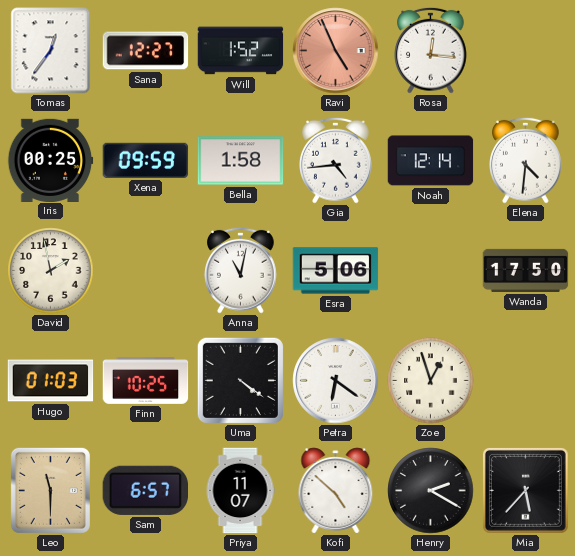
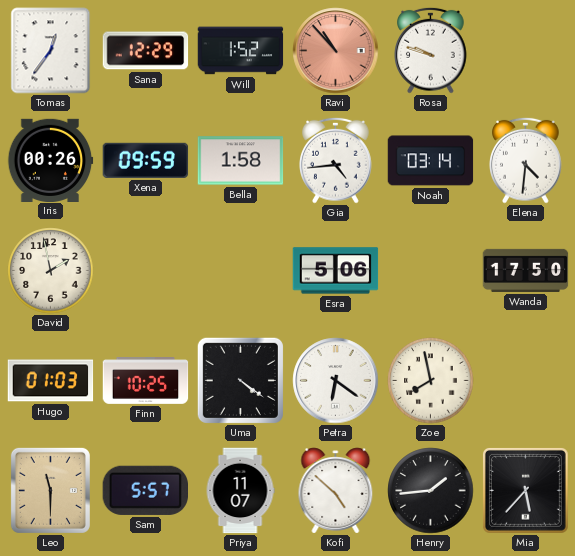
Sana: 12:27 -> 12:29 (146, 51)
Ravi: 4:56 -> 10:53 (336, 51)
Rosa: 12:16 -> 9:48 (431, 50)
Iris: 00:25 -> 00:26 (50, 160)
Noah: 12:14 -> 03:14 (431, 161)
Anna: 11:02 -> none (241, 270)
Zoe: 12:57 -> 7:58 (431, 381)
Sam: 6:57 -> 5:57 (145, 490)
Henry: 2:20 -> 1:44 (431, 491)
